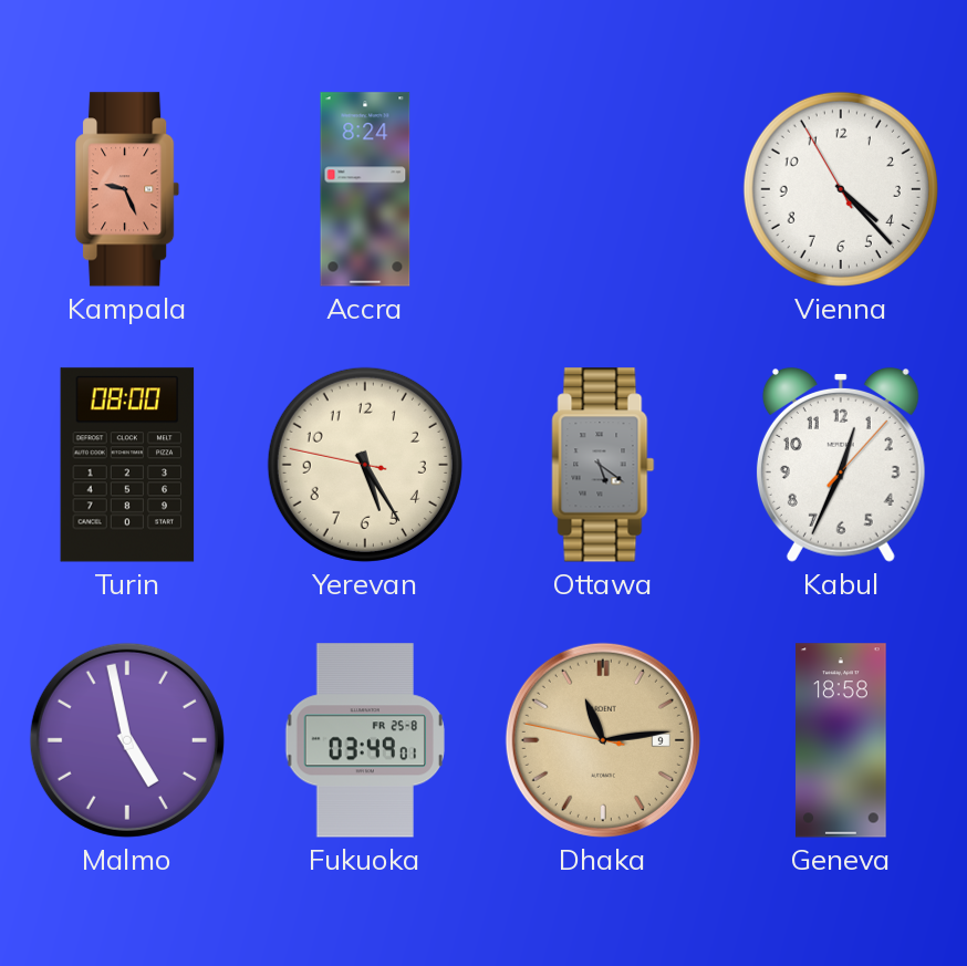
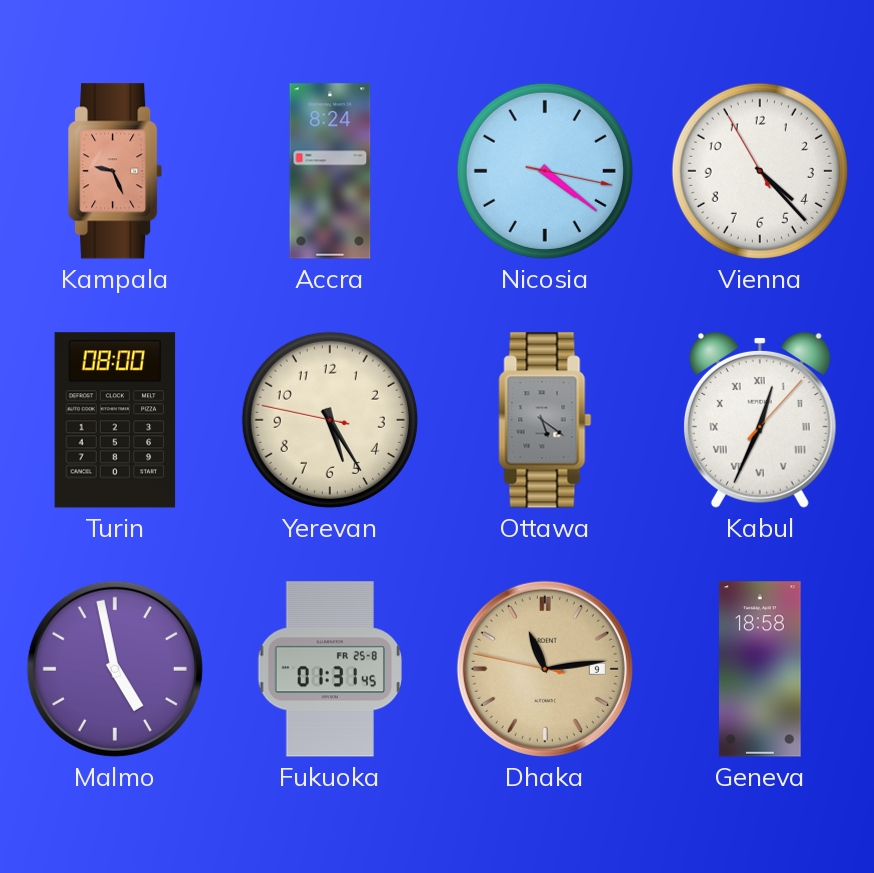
Nicosia: none -> 4:21 (545, 171)
Kabul numerals: Arabic -> Roman (760, 421)
Fukuoka: 03:49 -> 01:31 (329, 669)
